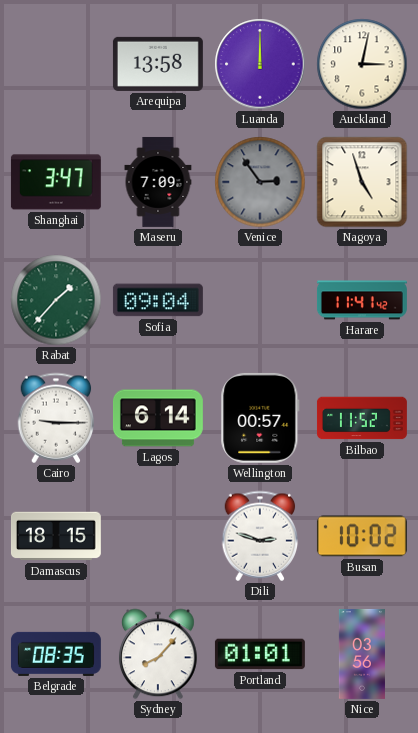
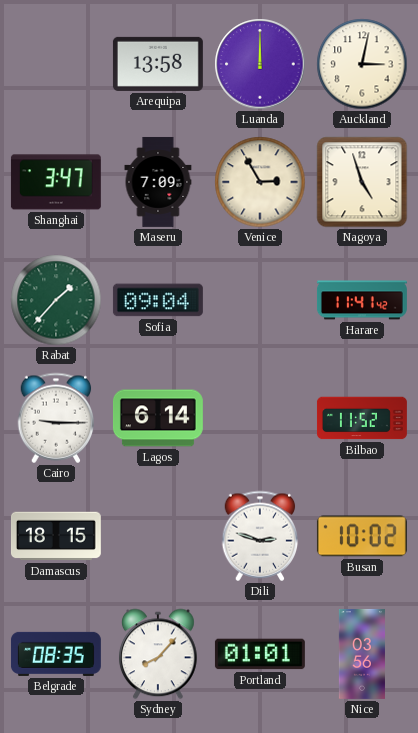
Venice: 2:54 -> 2:55 (260, 182)
Venice dial: grey -> cream (260, 182)
Wellington: 00:57 -> none (260, 418)
